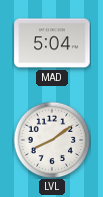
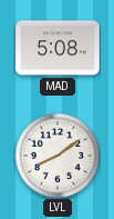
MAD: 5:04 -> 5:08 (58, 48)
